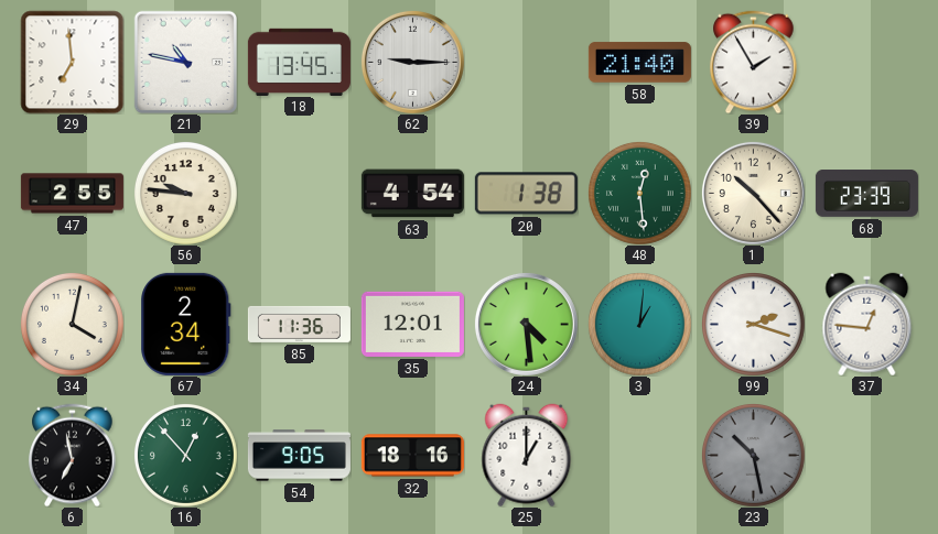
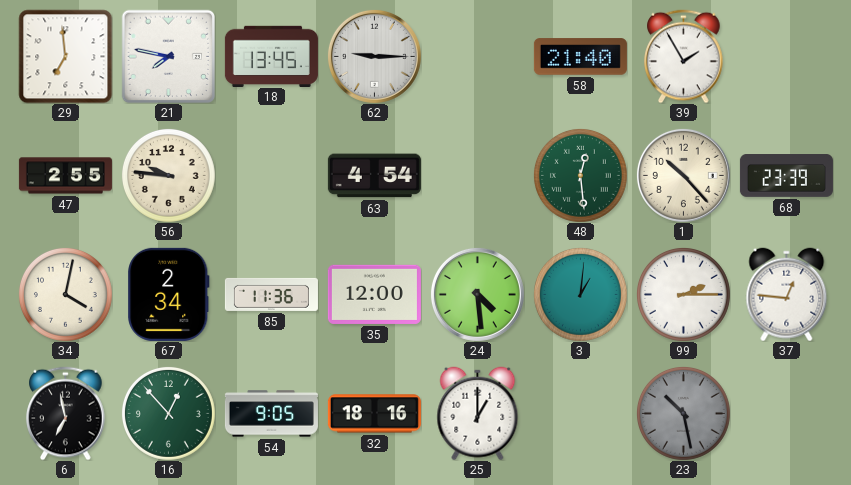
21: 10:47 -> 7:47 (168, 56)
20: 1:38 -> none (526, 194)
35: 12:01 -> 12:00 (374, 294)
99: 2:18 -> 2:15 (683, 294)
